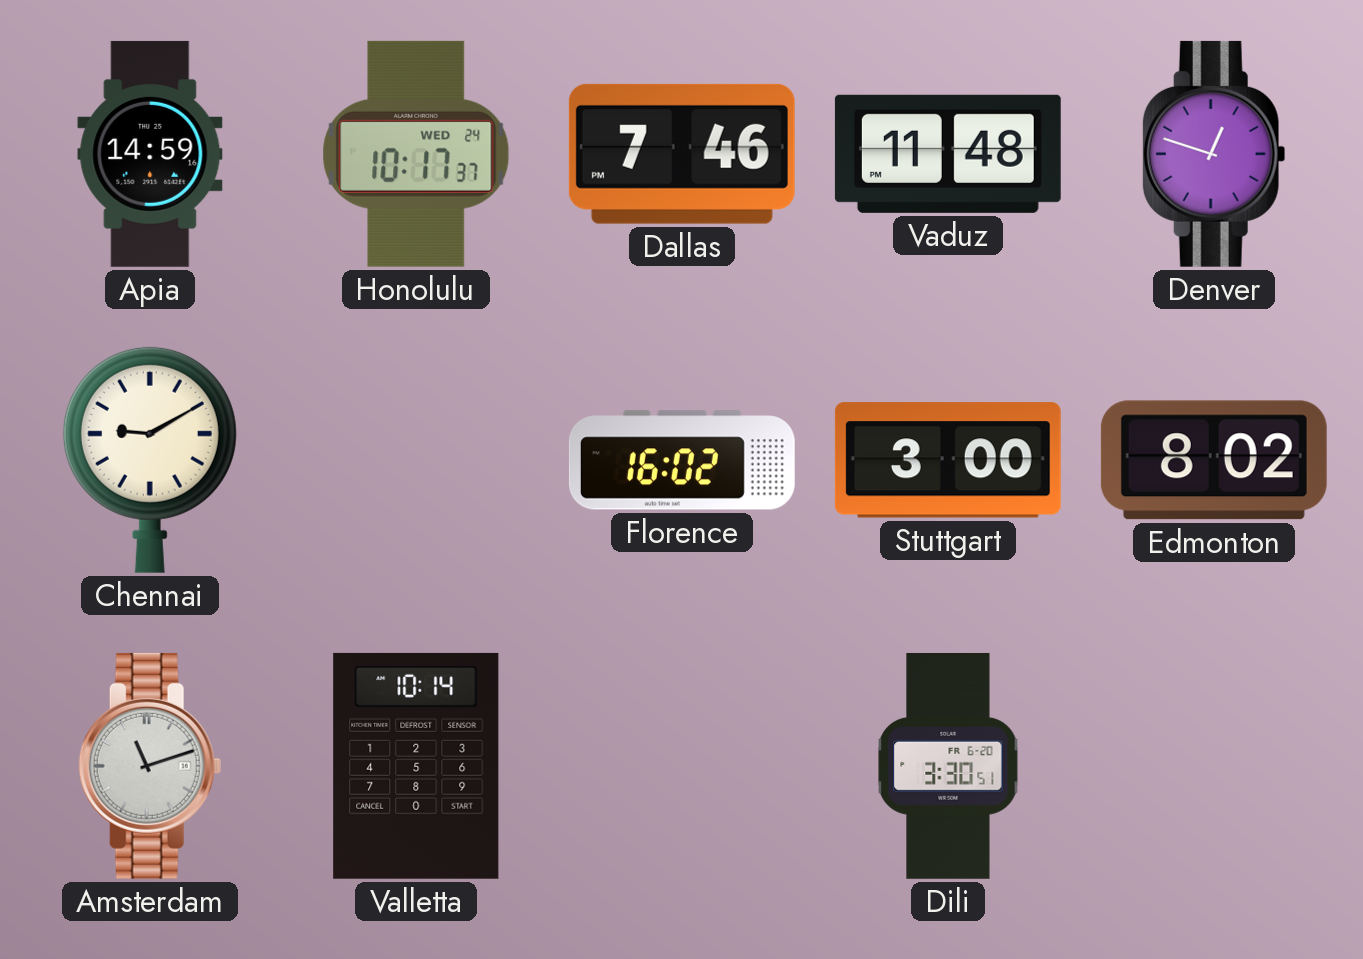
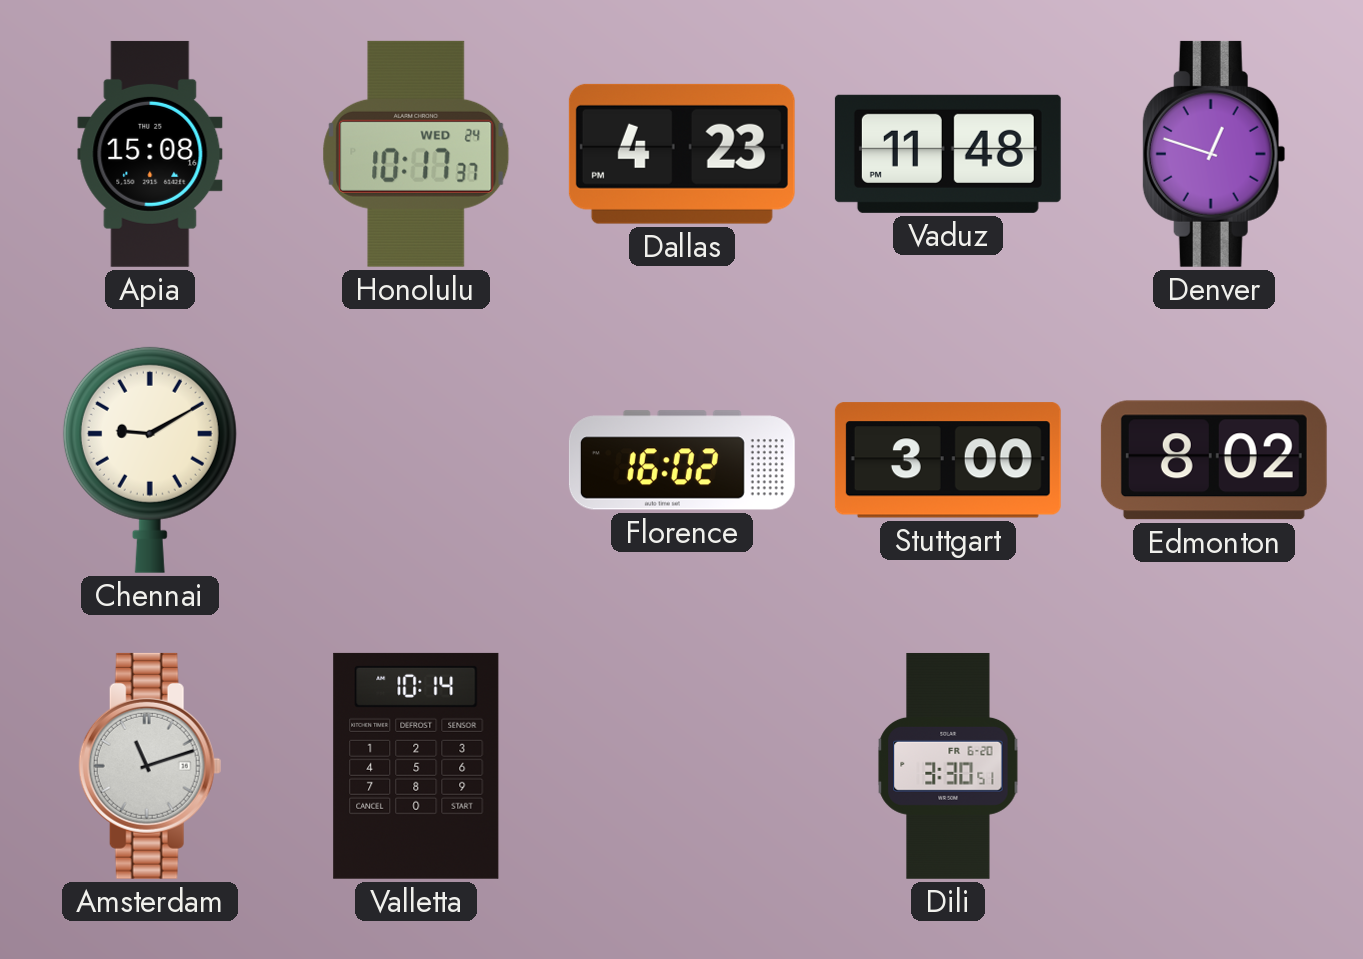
Apia: 14:59 -> 15:08 (150, 154)
Dallas: 7:46 -> 4:23 (682, 154)
